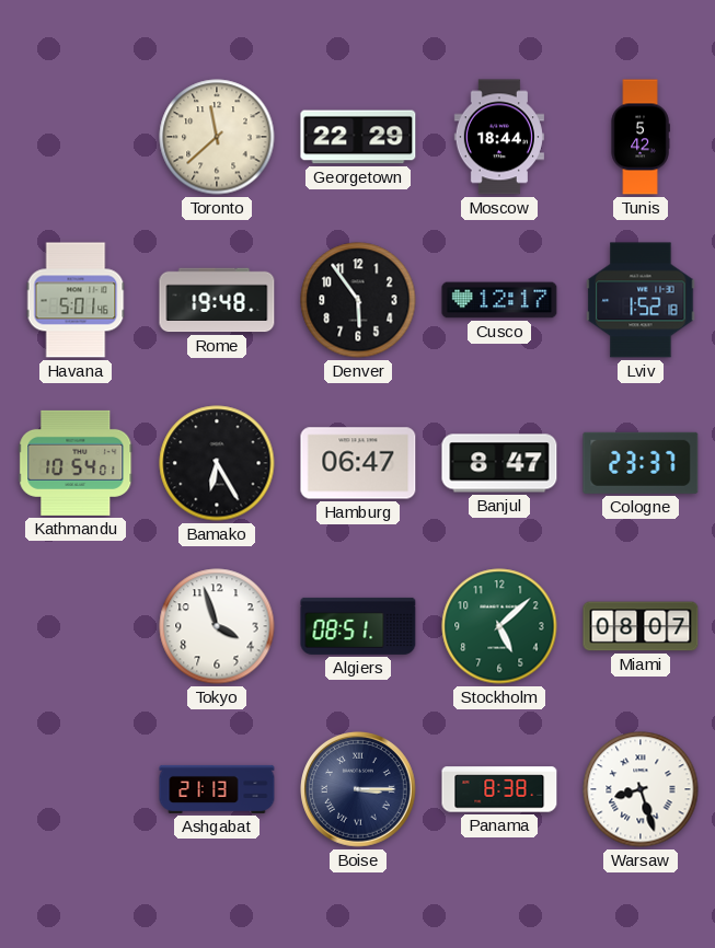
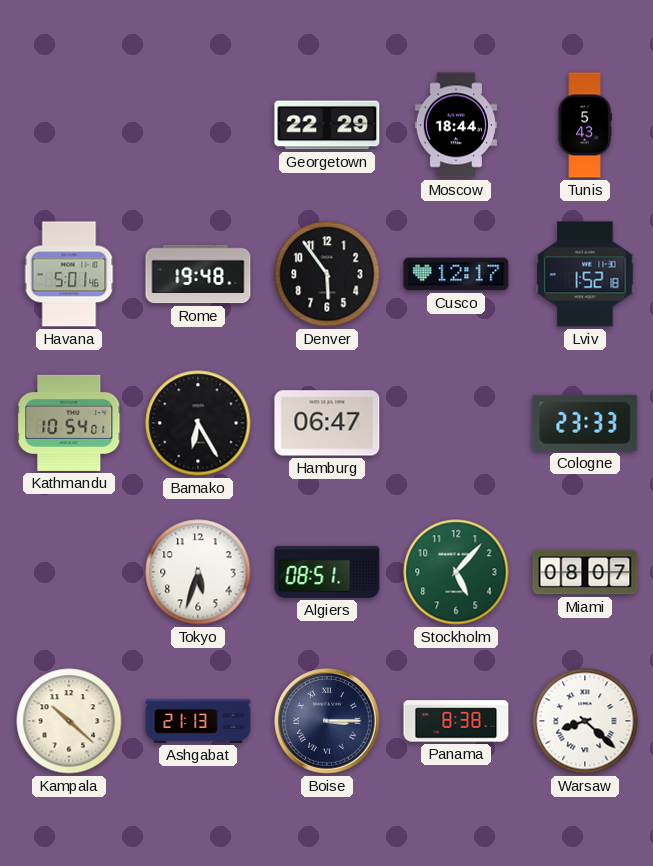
Toronto: 11:38 -> none (217, 137)
Tunis: 5:42 -> 5:43 (585, 125)
Banjul: 8:47 -> none (499, 463)
Cologne: 23:37 -> 23:33 (585, 423)
Tokyo: 3:57 -> 5:33 (198, 572)
Stockholm: 5:08 -> 5:07 (456, 572)
Kampala: none -> 10:22 (69, 721)
Warsaw: 8:27 -> 8:22 (585, 721)
